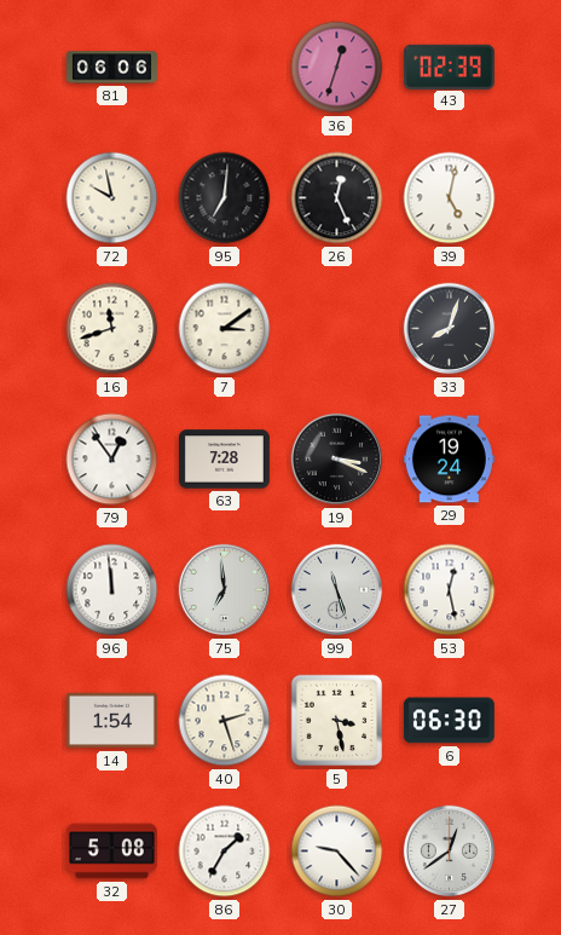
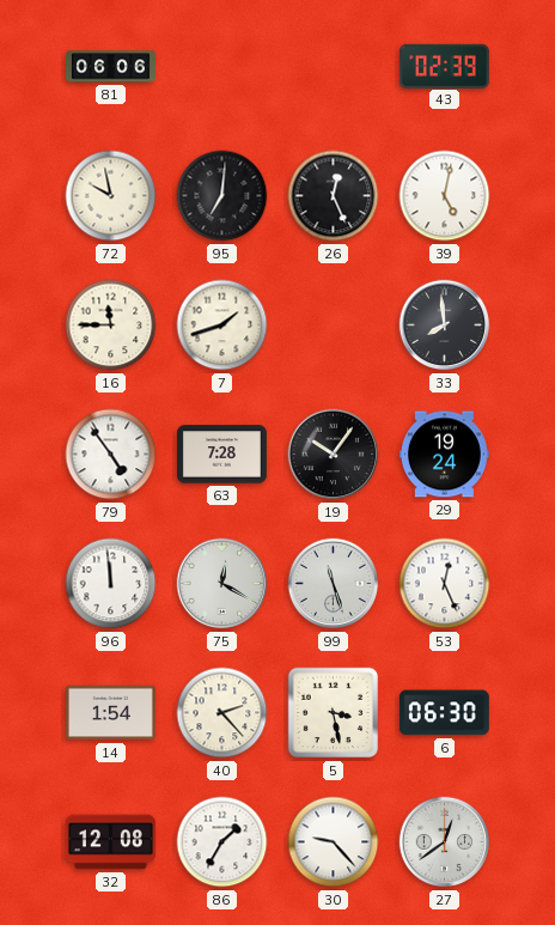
36: 12:33 -> none (337, 68)
16: 11:42 -> 11:45 (111, 325)
7: 3:09 -> 1:42 (222, 325)
33: 8:03 -> 7:59 (445, 325)
79: 12:54 -> 4:54 (111, 455)
19: 3:19 -> 10:06 (334, 455)
75: 6:59 -> 12:20 (222, 584)
53: 12:28 -> 12:26 (445, 584)
40: 2:27 -> 2:23 (222, 713)
32: 5:08 -> 12:08 (110, 842)
